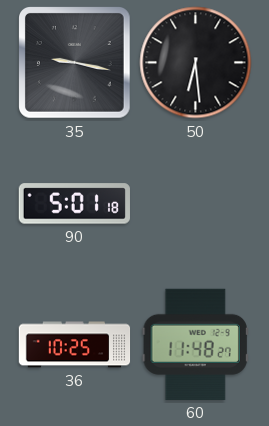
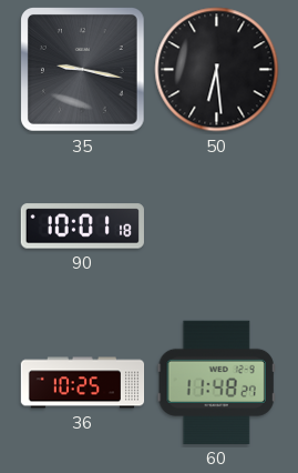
90: 5:01 -> 10:01 (82, 227)
